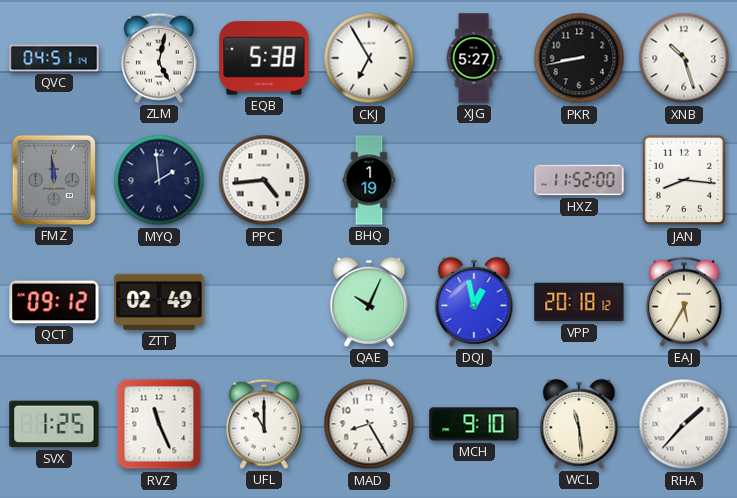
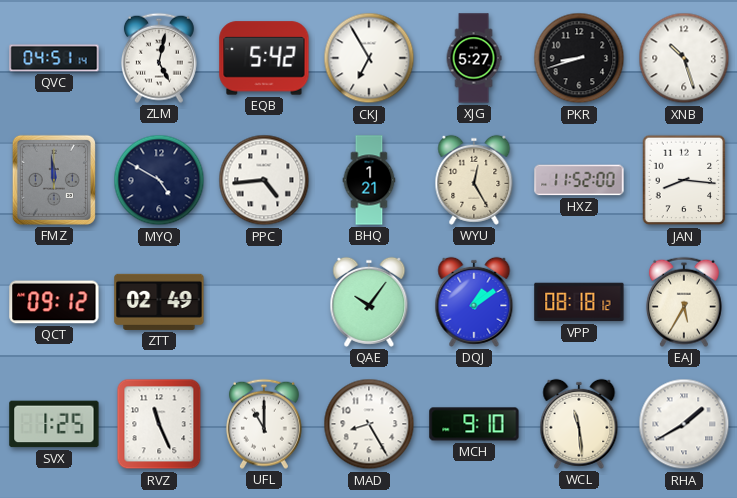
EQB: 5:38 -> 5:42 (264, 58)
PKR: 8:43 -> 8:42 (579, 58)
MYQ: 1:59 -> 4:50 (159, 180)
BHQ: 1:19 -> 1:21 (369, 180)
WYU: none -> 12:25 (474, 180)
QAE: 10:04 -> 10:06 (369, 302)
DQJ: 12:58 -> 1:09 (474, 302)
VPP: 20:18 -> 08:18 (579, 302)
RHA: 1:37 -> 1:40 (684, 424)
